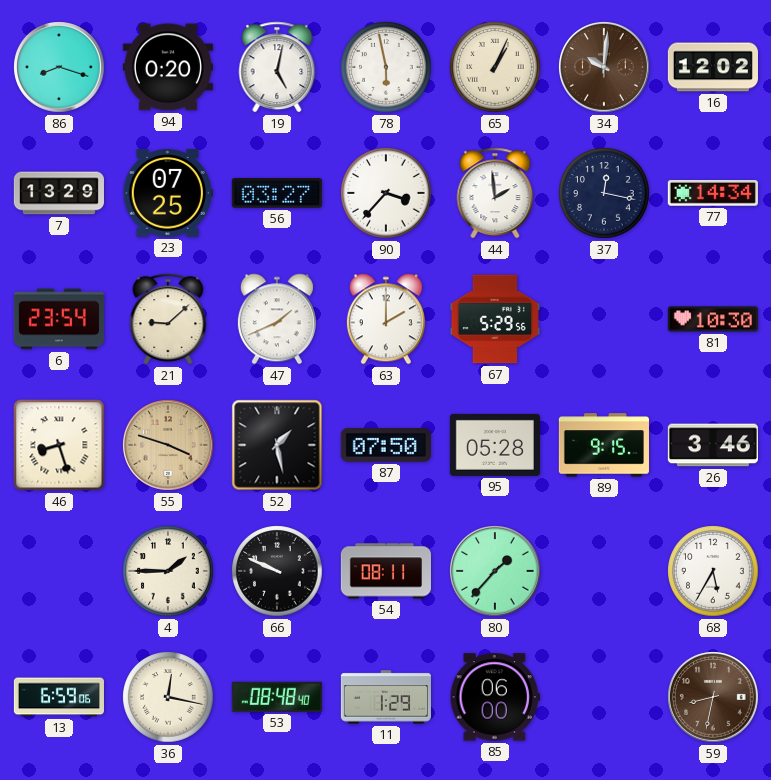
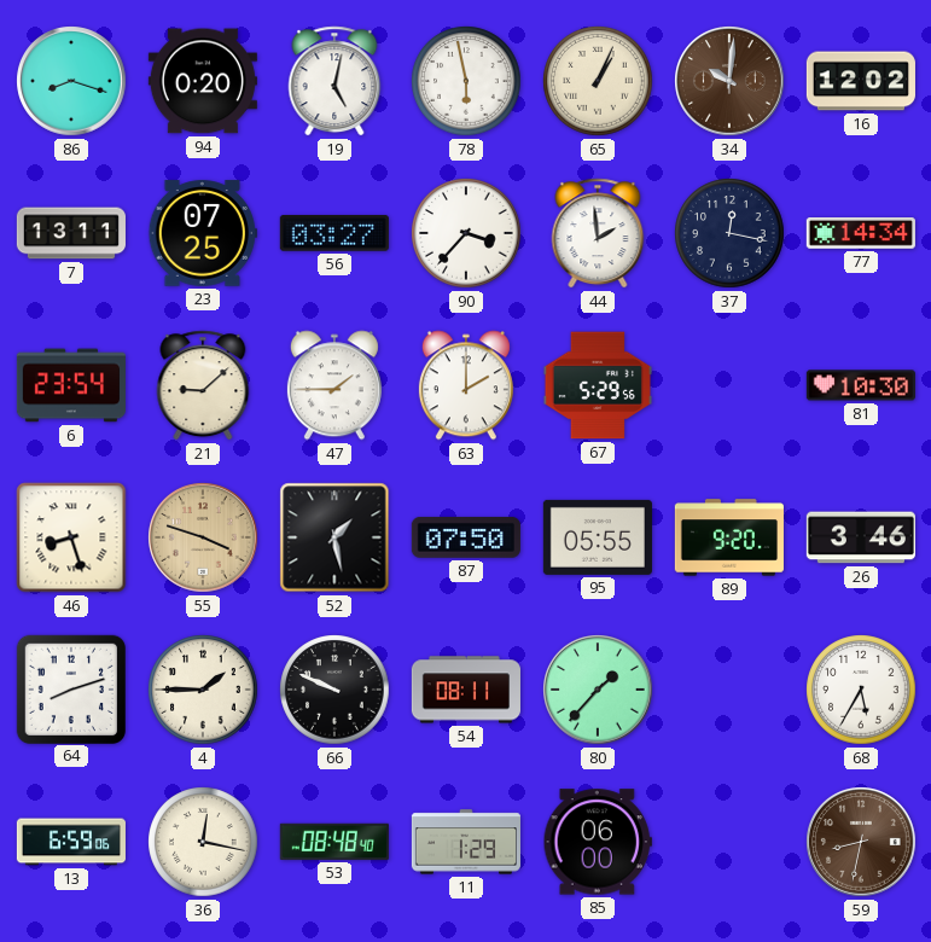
7: 13:29 -> 13:11 (71, 233)
47: 1:41 -> 1:45 (334, 385)
95: 05:28 -> 05:55 (598, 537)
89: 9:15 -> 9:20 (729, 537)
64: none -> 8:12 (70, 688)
